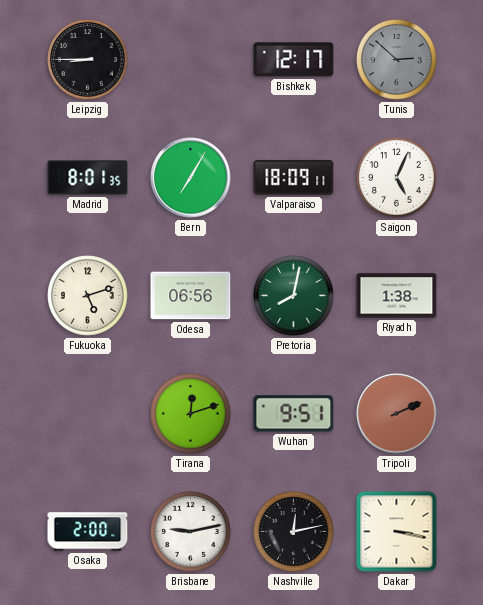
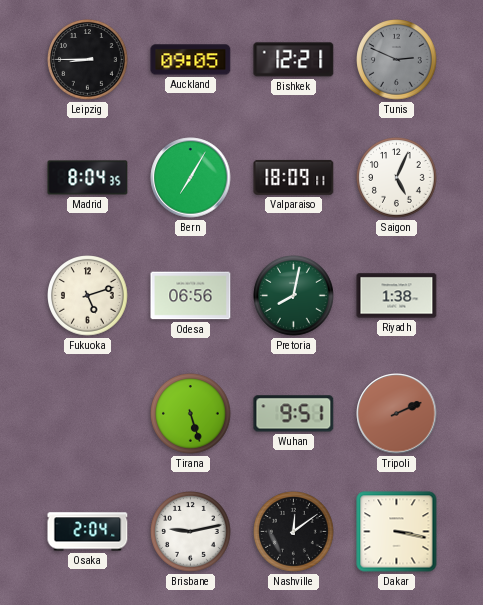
Auckland: none -> 09:05 (191, 60)
Bishkek: 12:17 -> 12:21 (294, 60)
Tunis: 2:52 -> 2:49 (397, 60)
Madrid: 8:01 -> 8:04 (88, 178)
Tirana: 12:12 -> 5:27 (191, 414)
Osaka: 2:00 -> 2:04 (88, 532)
Nashville: 12:13 -> 12:09 (294, 532)
